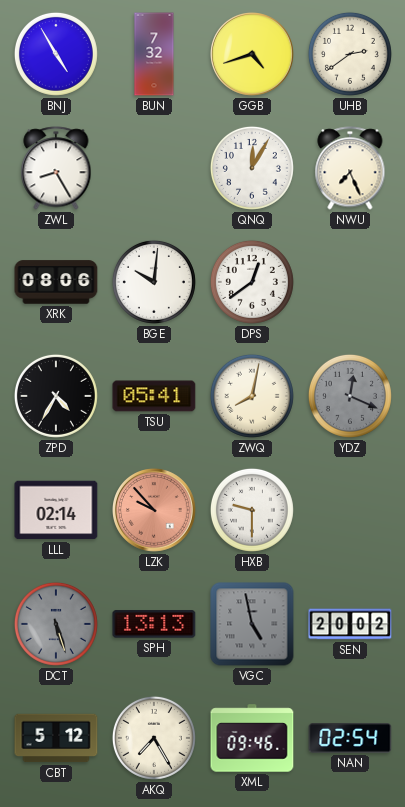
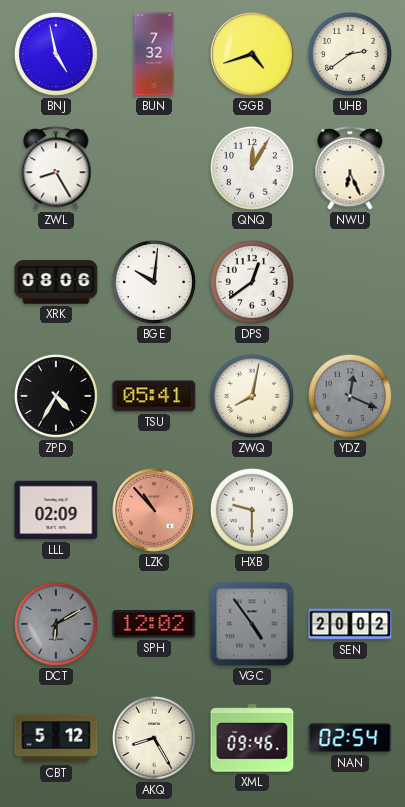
BNJ: 4:55 -> 4:58 (56, 54)
NWU: 7:26 -> 6:26 (350, 168)
LLL: 02:14 -> 02:09 (56, 510)
LZK: 9:53 -> 10:53 (155, 511)
DCT: 5:27 -> 6:10 (56, 624)
SPH: 13:13 -> 12:02 (154, 624)
VGC: 4:58 -> 4:54 (252, 624)
AKQ: 7:25 -> 8:25 (154, 738)
